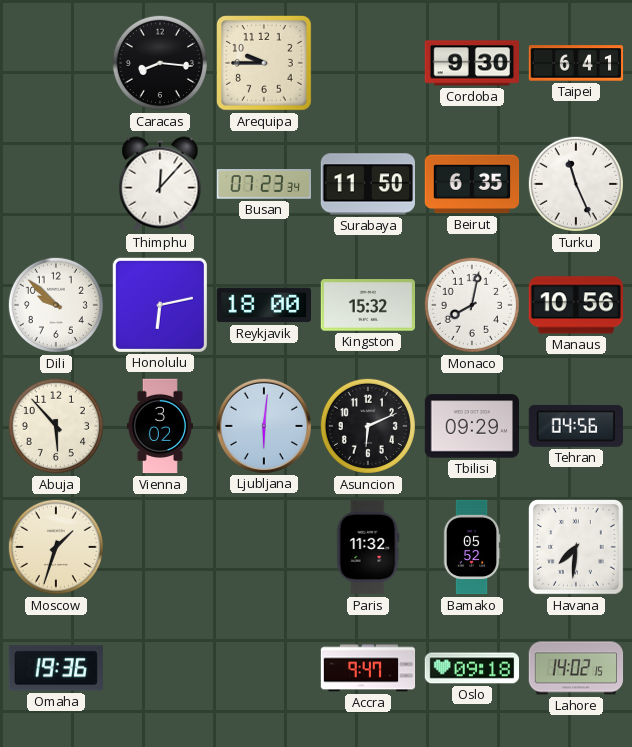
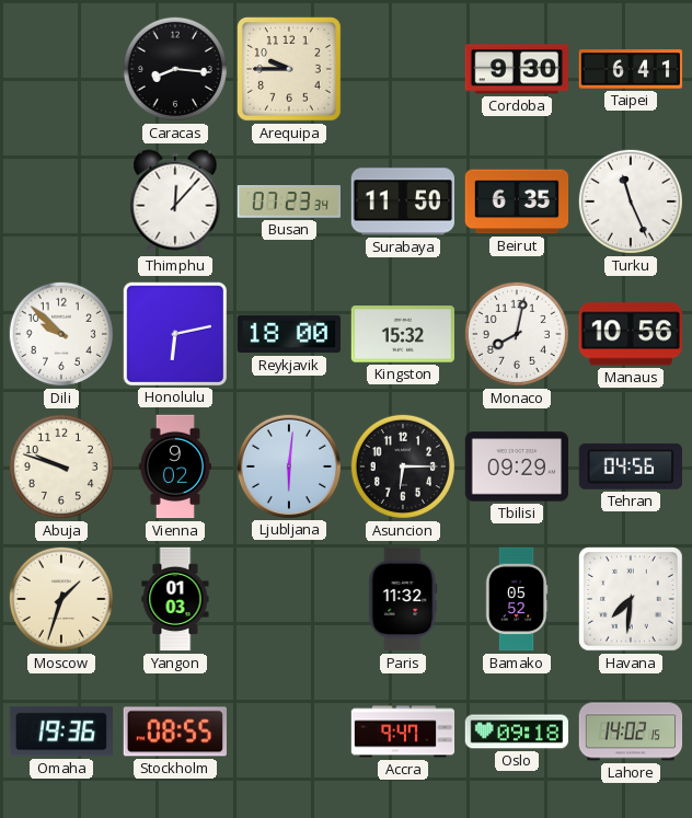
Abuja: 5:53 -> 9:48 (61, 466)
Vienna: 3:02 -> 9:02 (175, 466)
Asuncion: 6:11 -> 6:15 (403, 466)
Yangon: none -> 01:03 (175, 599)
Stockholm: none -> 08:55 (174, 731)
